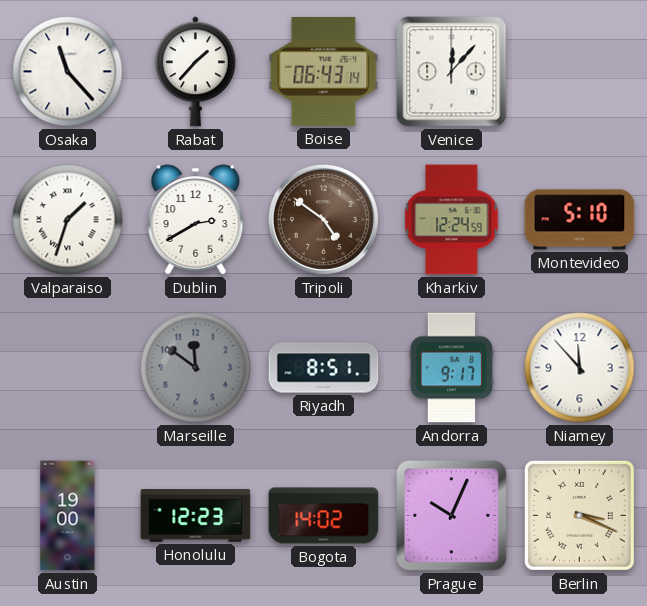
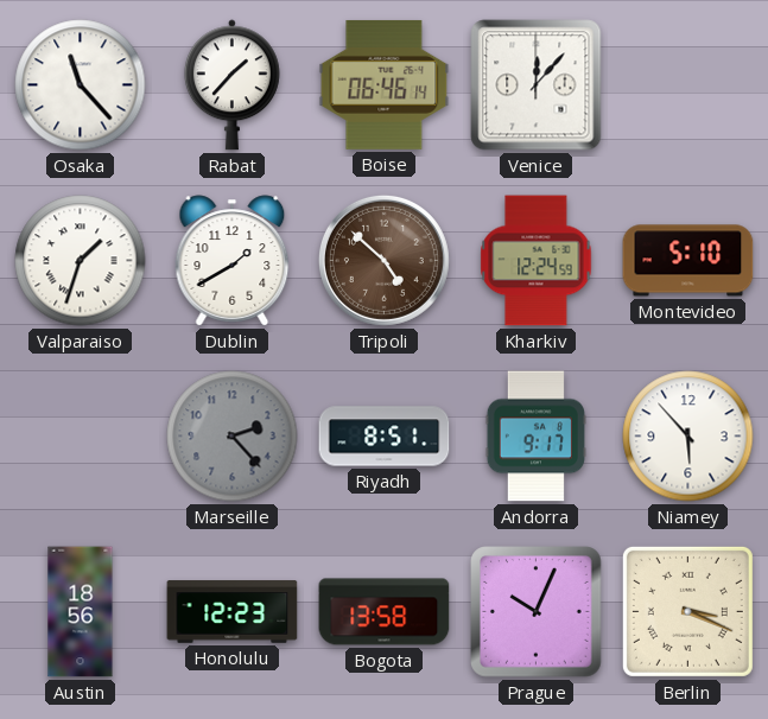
Boise: 06:43 -> 06:46 (385, 84)
Dublin: 2:40 -> 1:40 (233, 261)
Tripoli: 4:51 -> 4:52 (383, 260)
Marseille: 11:51 -> 2:23 (233, 437)
Niamey: 11:53 -> 5:53 (688, 437)
Austin: 19:00 -> 18:56 (81, 612)
Bogota: 14:02 -> 13:58 (385, 612)
